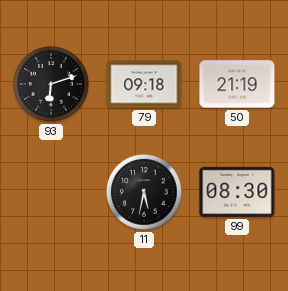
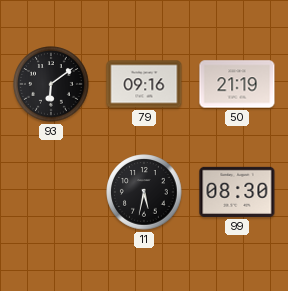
93: 6:12 -> 6:09 (51, 84)
79: 09:18 -> 09:16 (144, 84)
